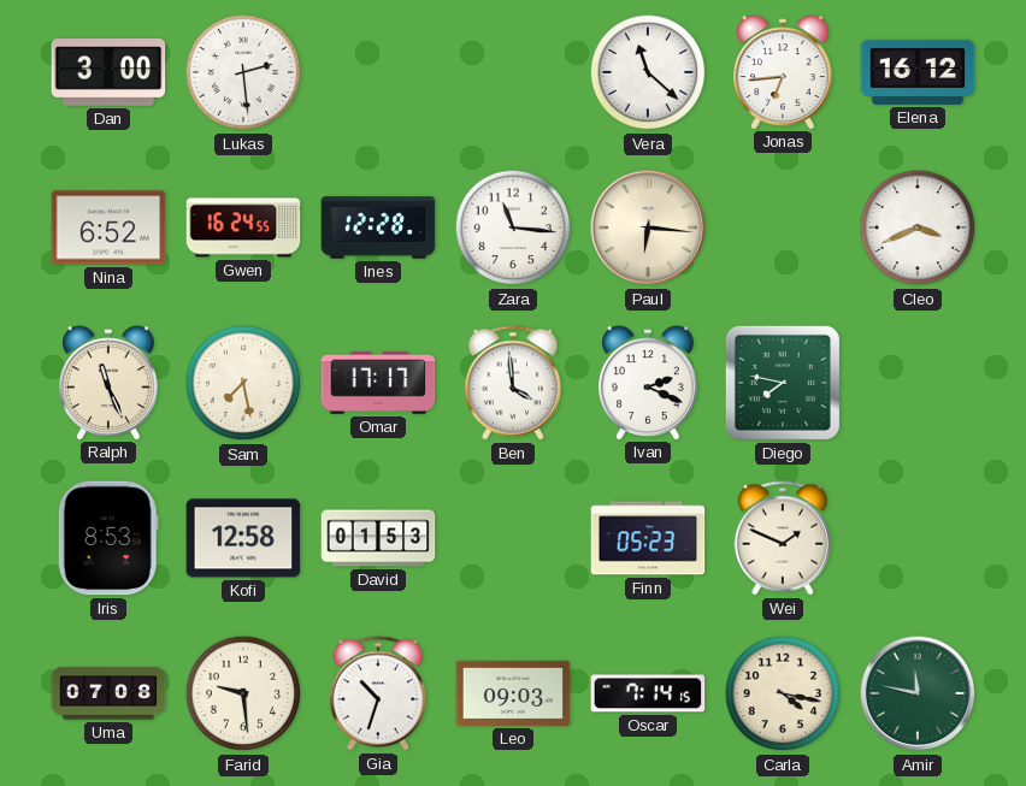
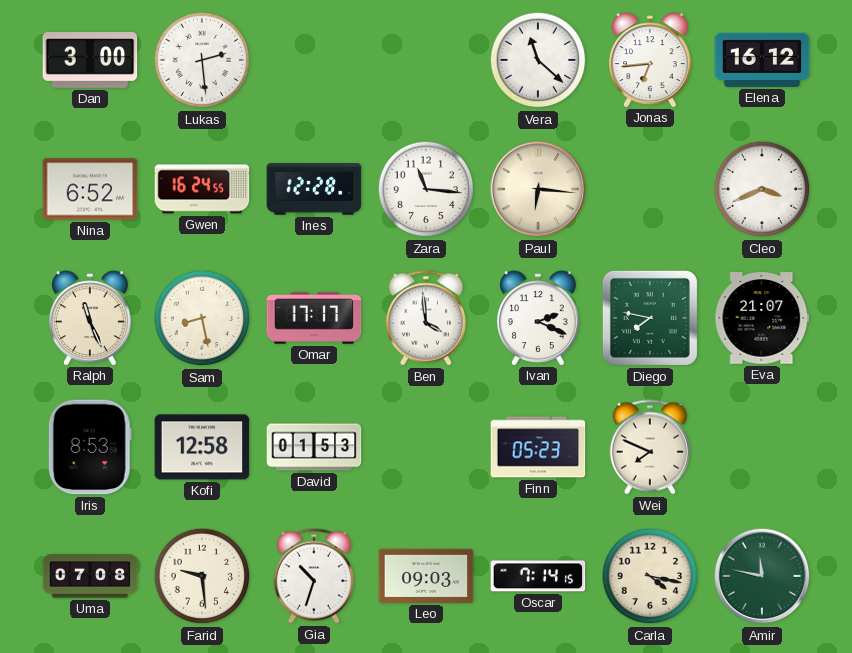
Sam: 7:28 -> 8:28 (202, 318)
Eva: none -> 21:07 (762, 318)
Wei: 1:49 -> 7:49 (650, 447)
